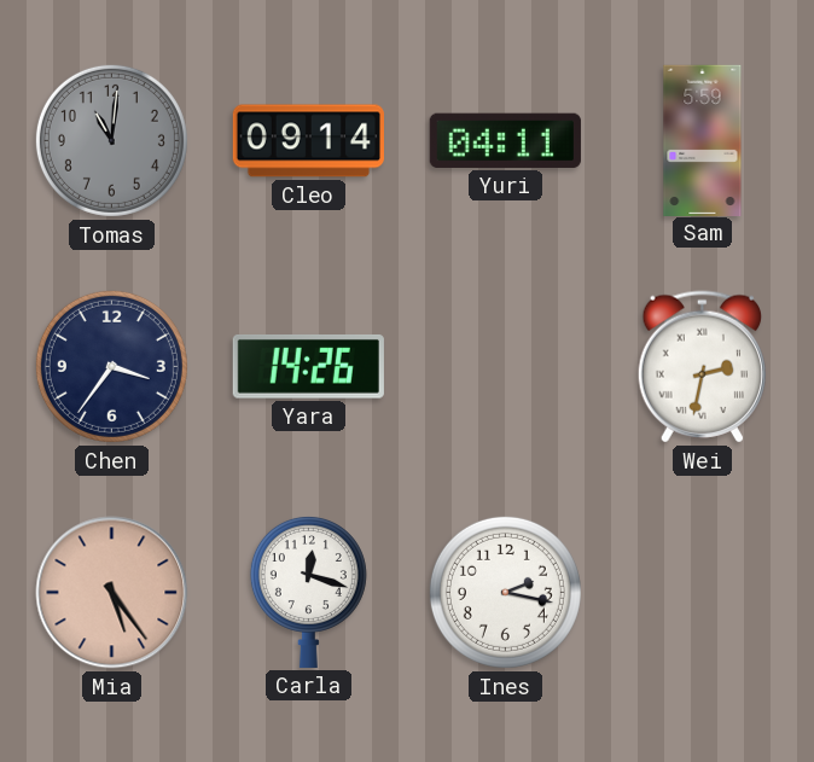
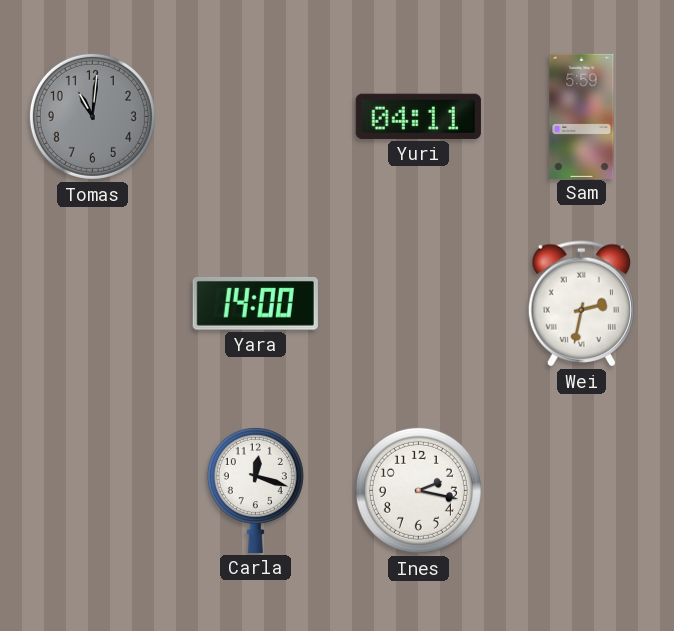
Cleo: 09:14 -> none (308, 141)
Chen: 3:36 -> none (111, 366)
Yara: 14:26 -> 14:00 (255, 303)
Mia: 5:24 -> none (112, 593)
